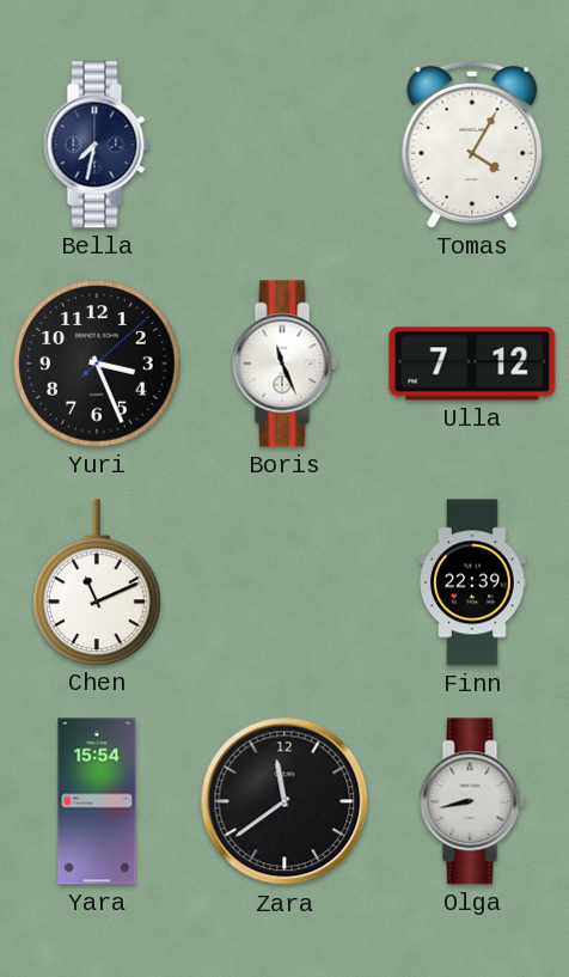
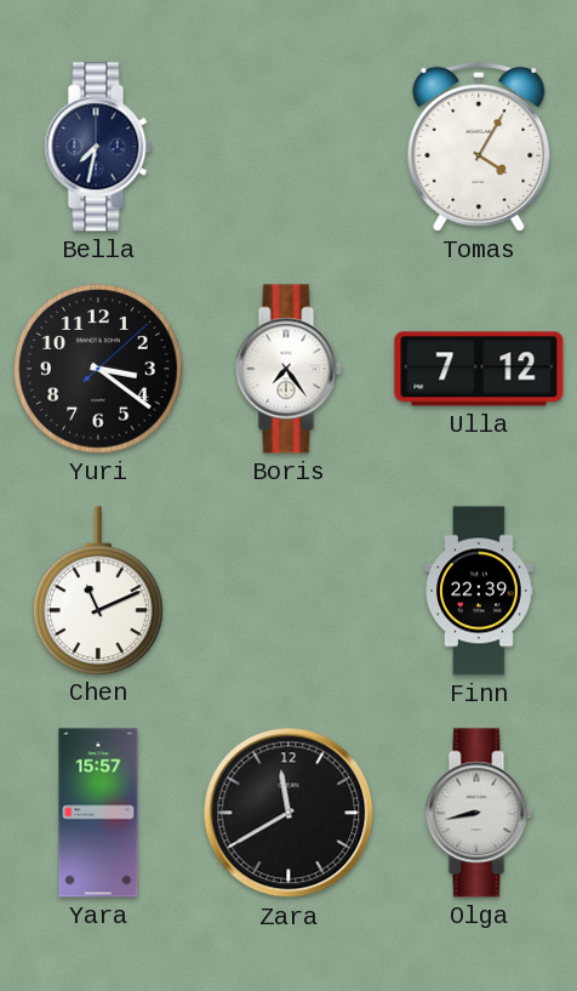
Yuri: 3:26 -> 3:21 (98, 369)
Boris: 11:26 -> 7:24 (288, 369)
Yara: 15:54 -> 15:57 (98, 813)
Zara: 11:39 -> 11:40 (288, 813)
